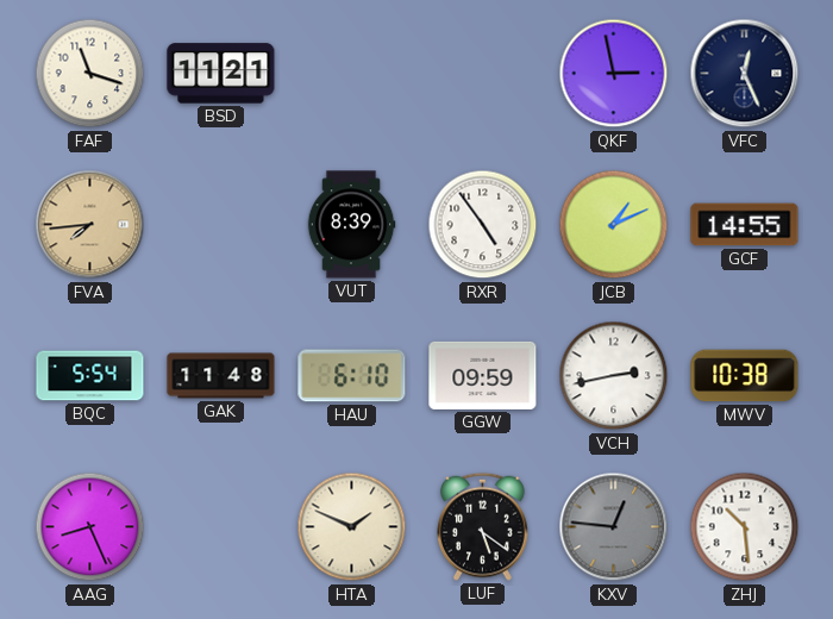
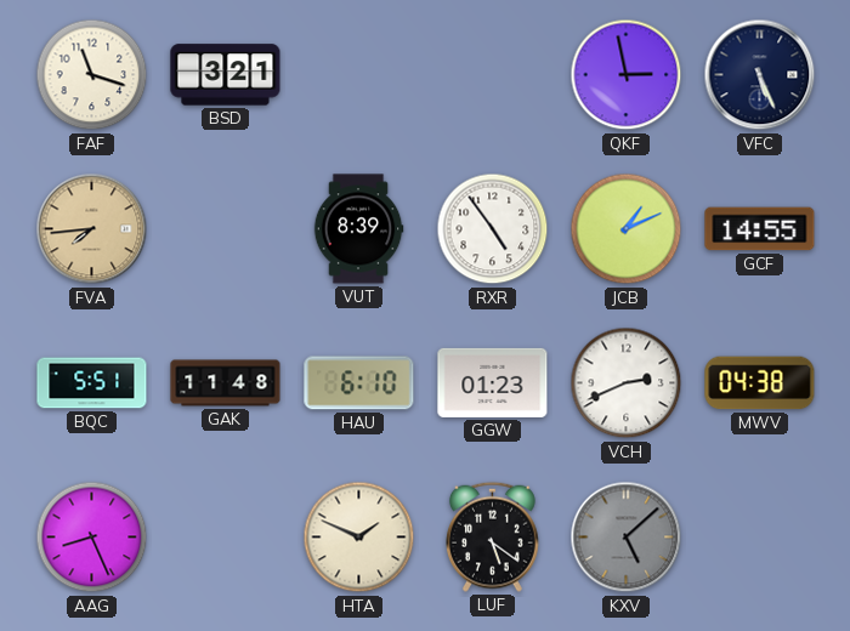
BSD: 11:21 -> 3:21 (226, 75)
VFC: 12:26 -> 5:26 (760, 75)
BQC: 5:54 -> 5:51 (92, 383)
GGW: 09:59 -> 01:23 (493, 382)
VCH: 2:43 -> 2:41 (627, 383)
MWV: 10:38 -> 04:38 (760, 383)
KXV: 12:46 -> 5:08 (627, 538)
ZHJ: 10:29 -> none (745, 527)
